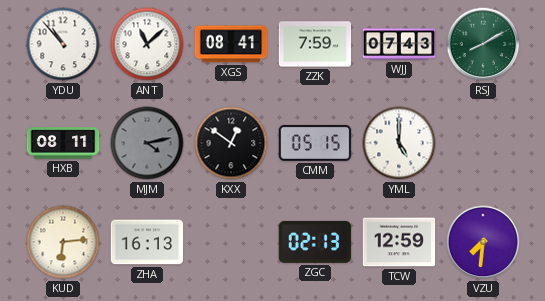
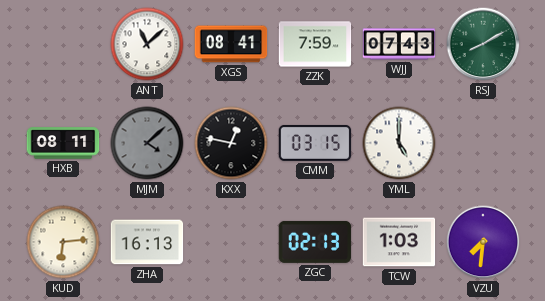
YDU: 10:53 -> none (63, 44)
MJM: 4:13 -> 4:08 (147, 143)
KXX: 12:51 -> 12:47 (231, 143)
CMM: 05:15 -> 03:15 (315, 143)
TCW: 12:59 -> 1:03 (399, 242)
